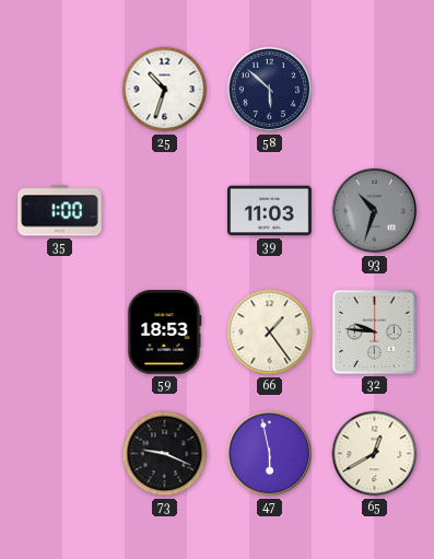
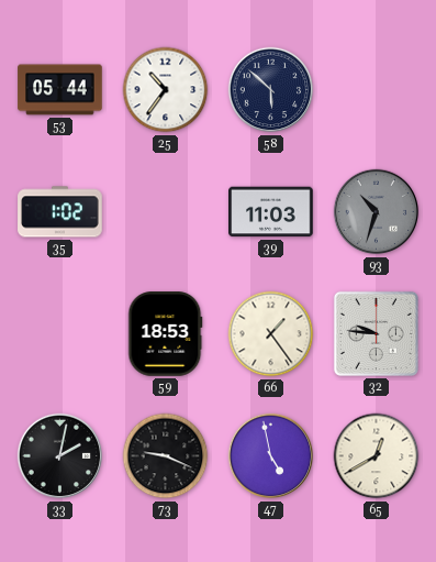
53: none -> 05:44 (60, 90)
25: 10:33 -> 10:36 (166, 90)
35: 1:00 -> 1:02 (60, 212)
33: none -> 2:02 (60, 456)
47: 5:58 -> 4:58 (271, 456)
